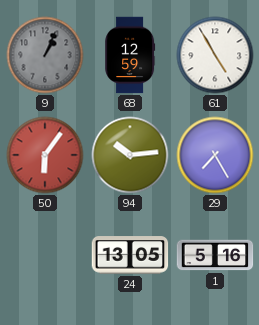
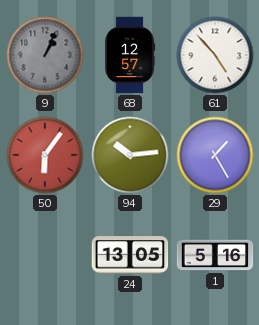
68: 12:59 -> 12:57 (130, 55)
61: 4:55 -> 4:53 (215, 55)
29: 7:25 -> 1:25 (215, 155)
